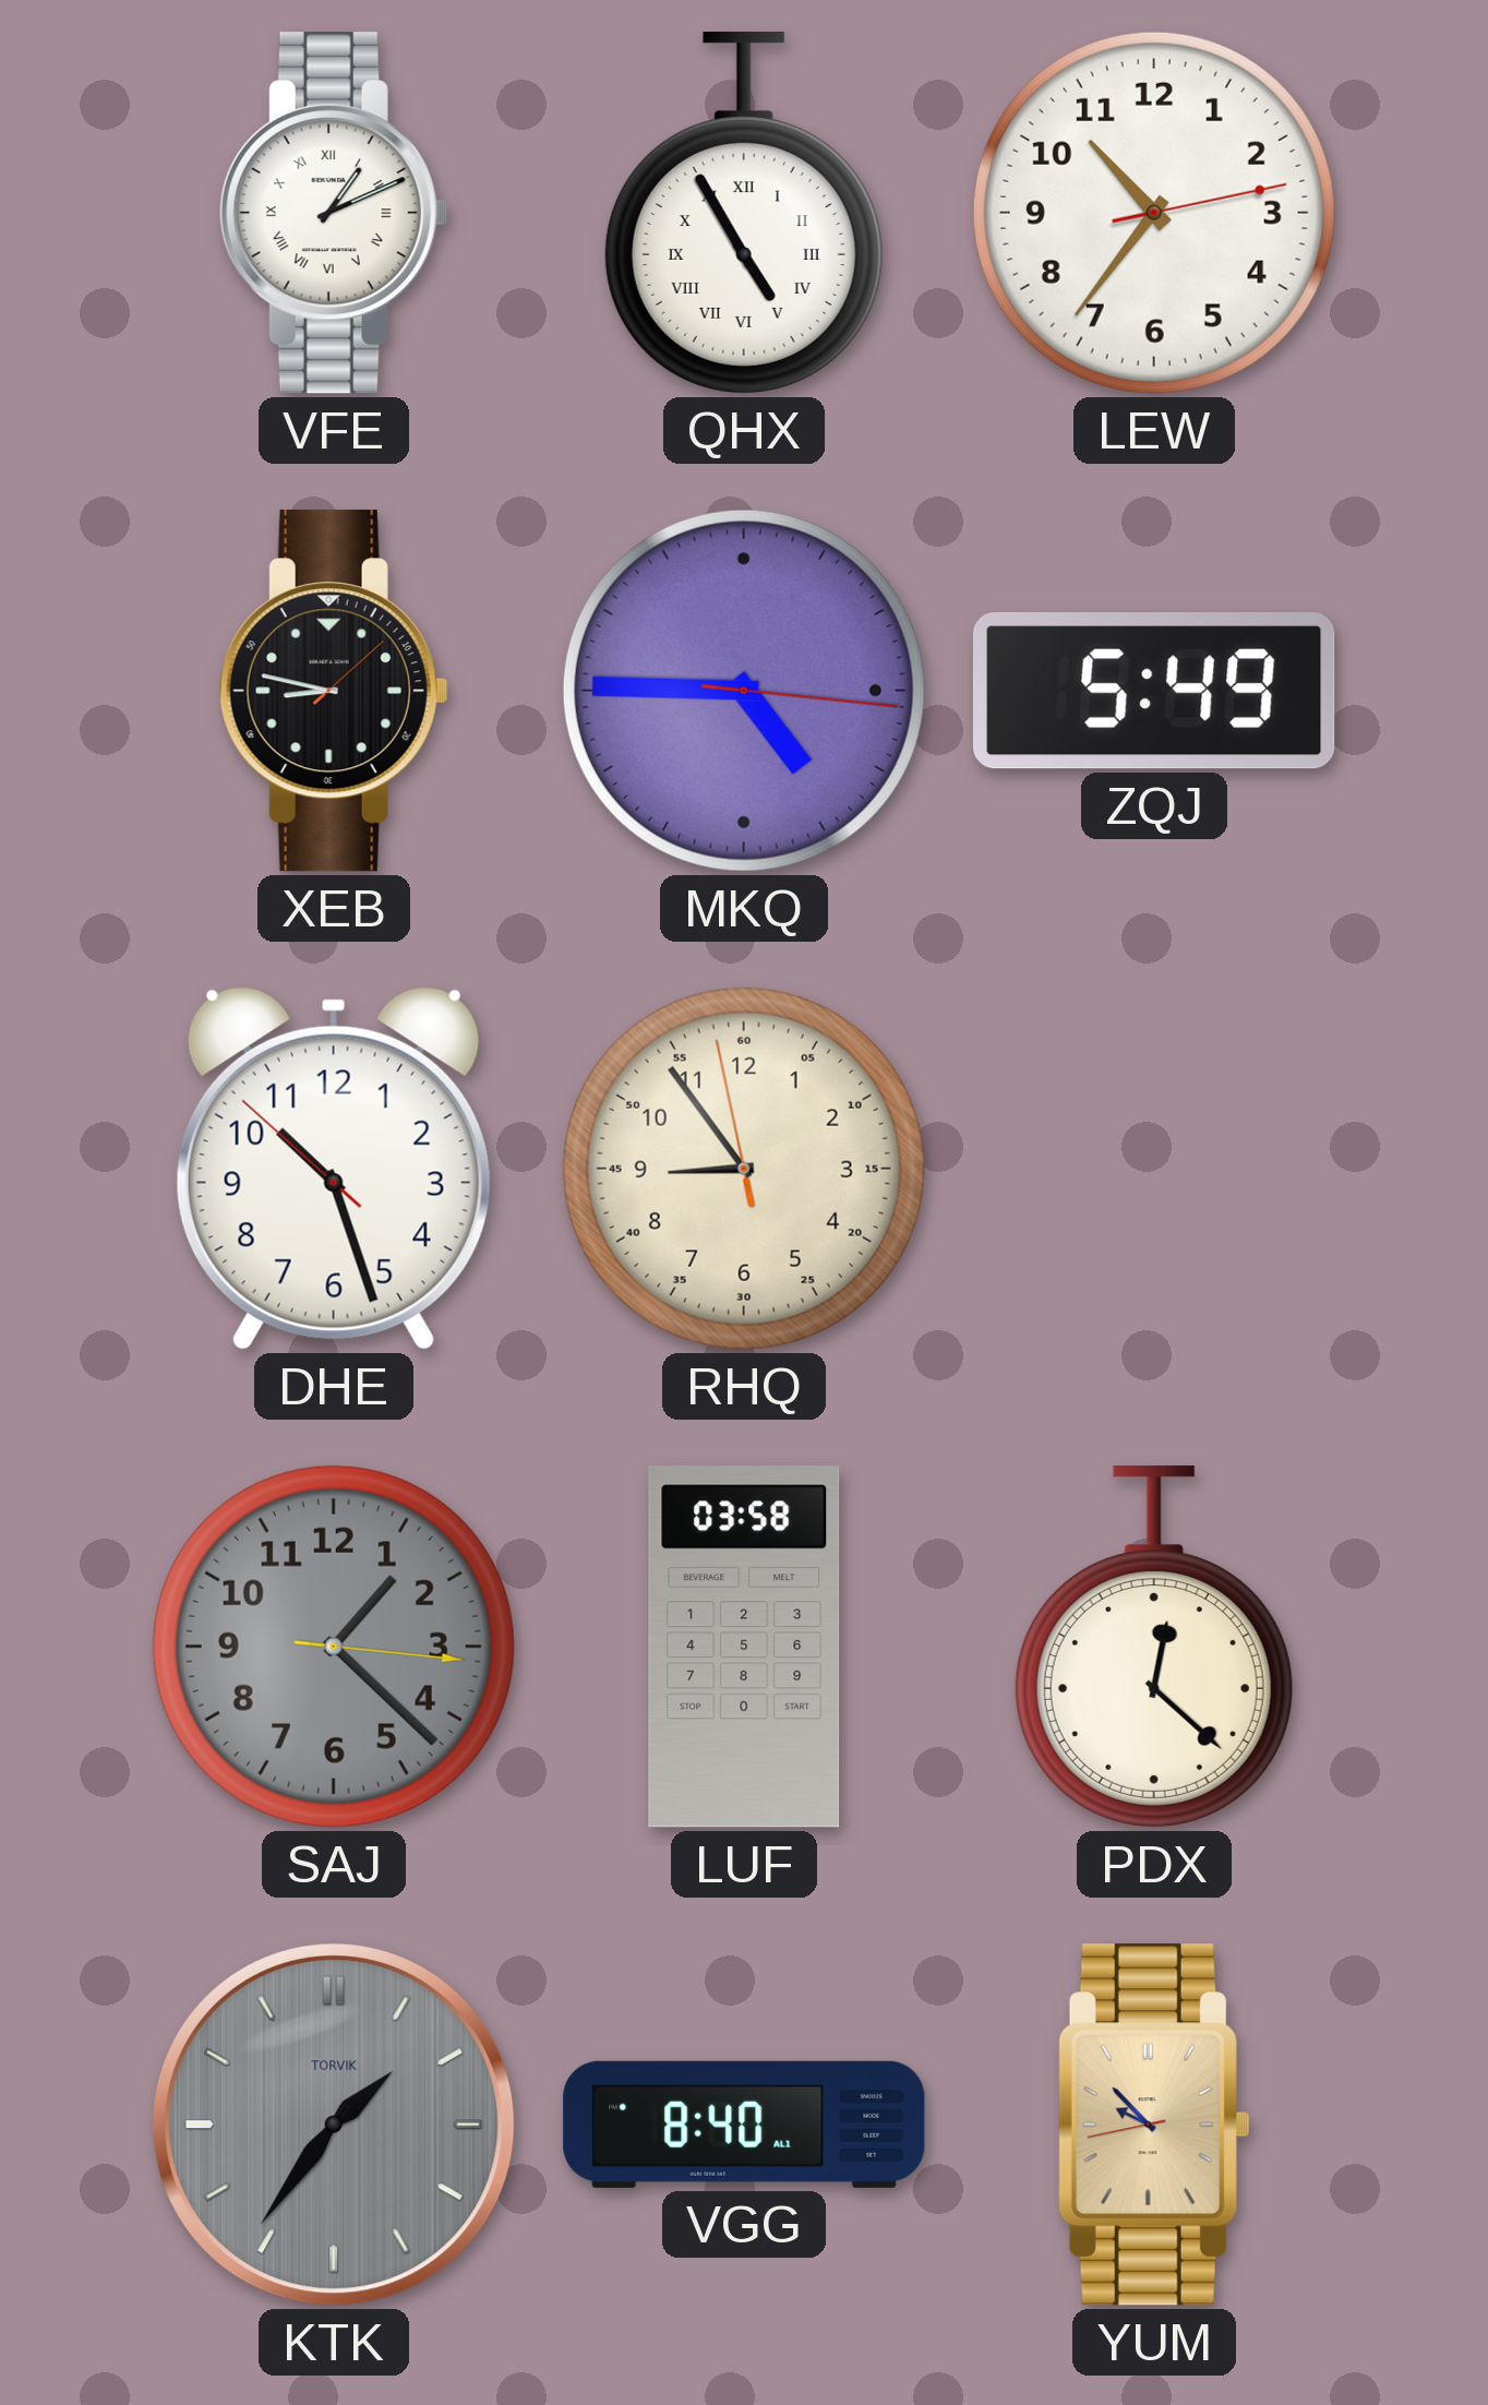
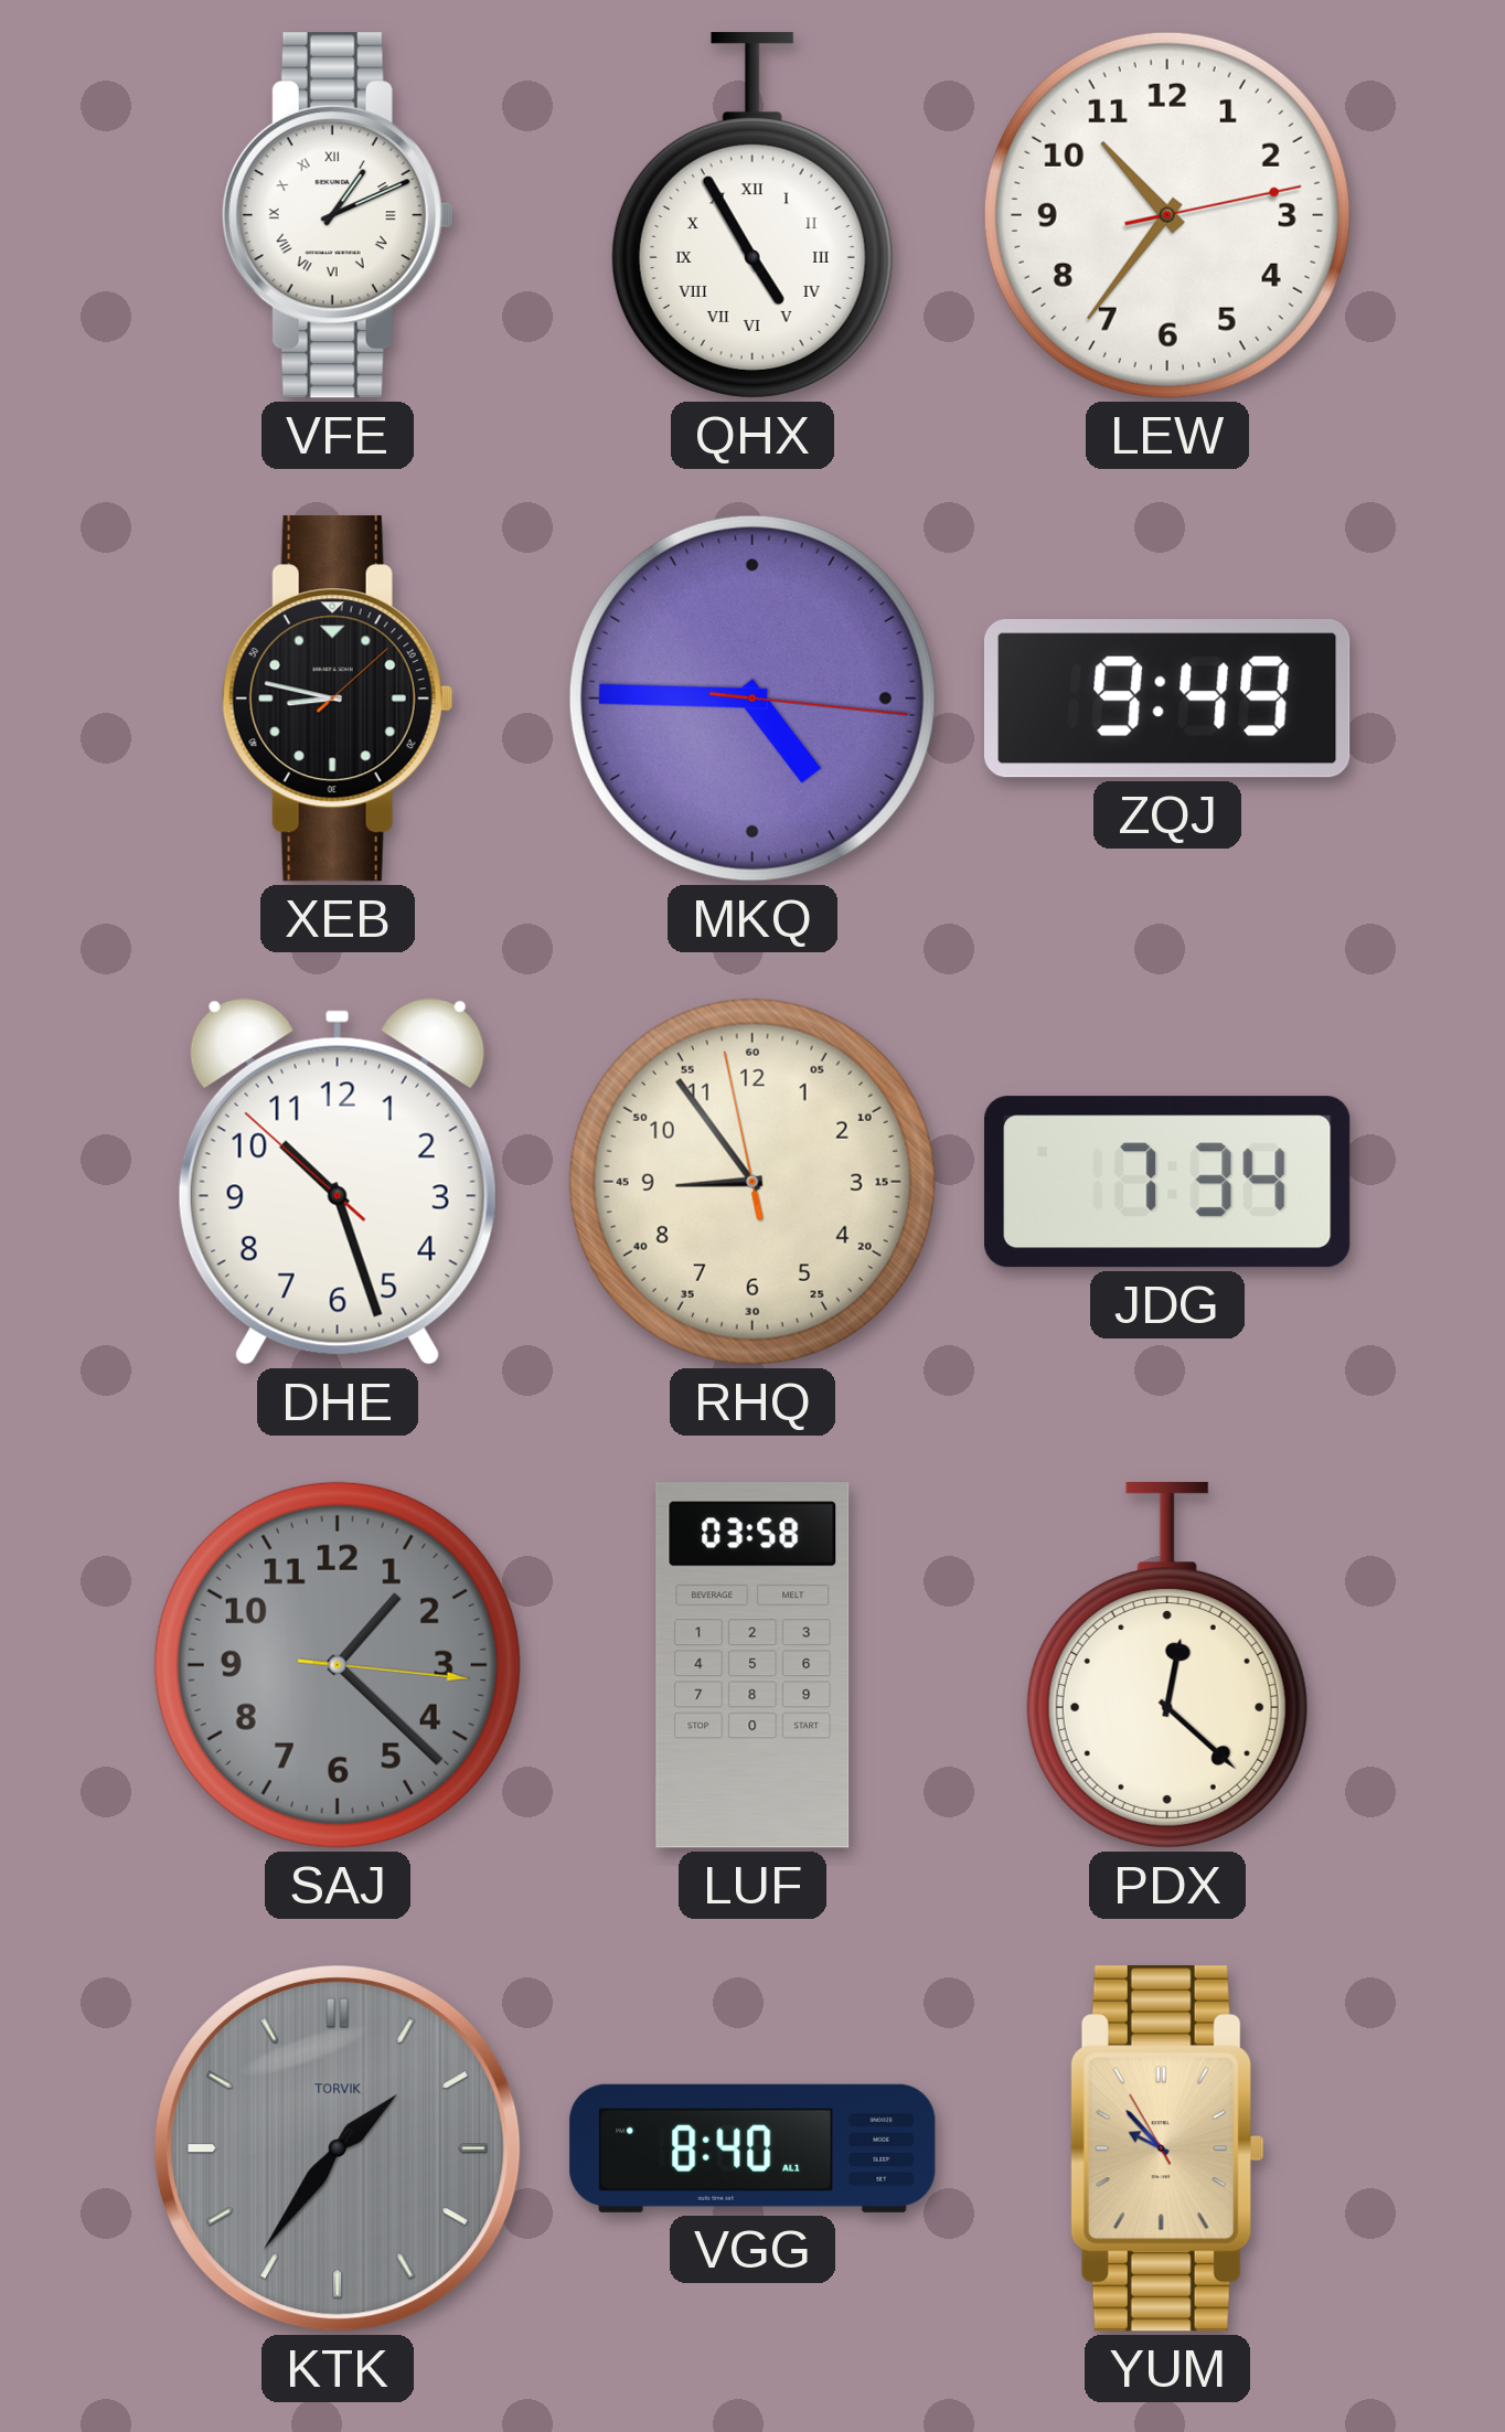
ZQJ: 5:49 -> 9:49 (1167, 700)
JDG: none -> 7:34 (1167, 1182)
YUM: 9:52:43 -> 9:52:55 (1167, 2148)
